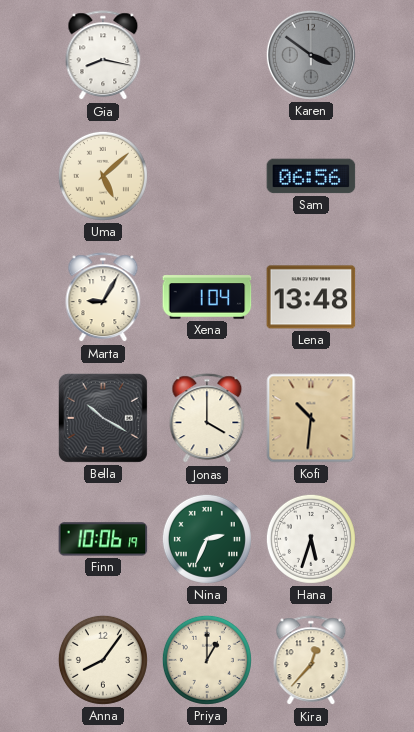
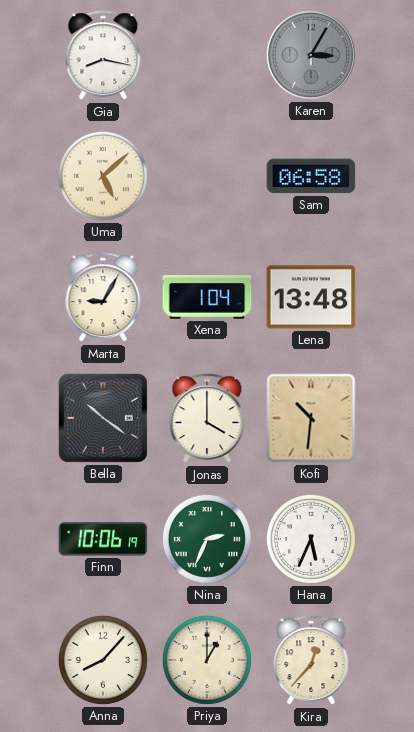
Karen: 3:51 -> 3:05 (311, 55)
Sam: 06:56 -> 06:58 (311, 176)
Bella: 10:20 -> 10:21 (103, 418)
Hana: 5:33 -> 5:34 (311, 539)
Anna: 8:06 -> 8:07 (103, 660)
